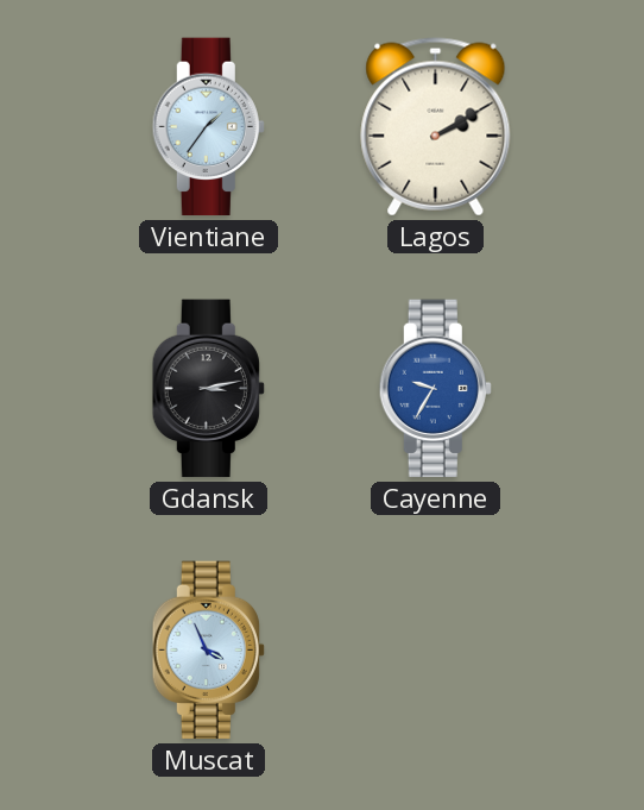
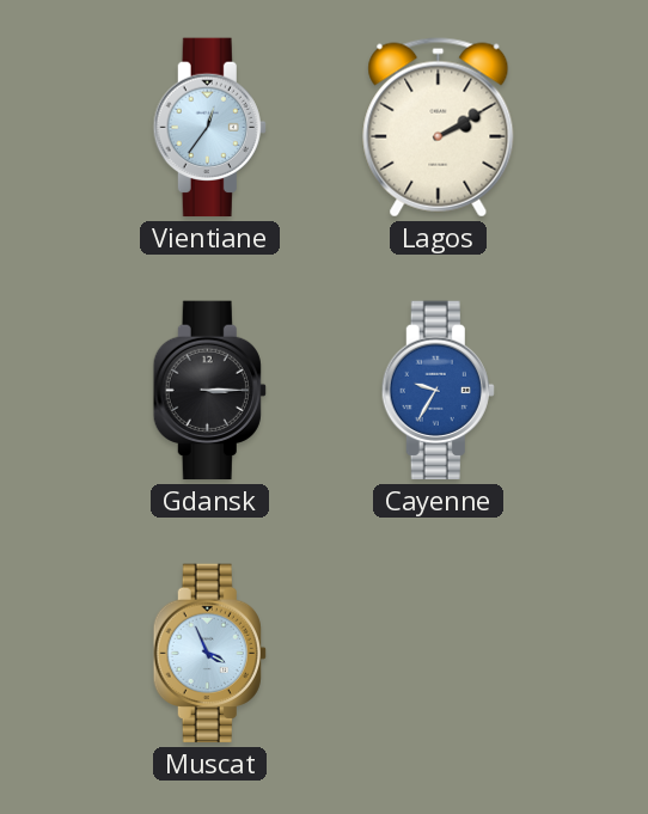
Vientiane: 1:36 -> 12:36 (209, 128)
Gdansk: 3:13 -> 3:15 (209, 391)
